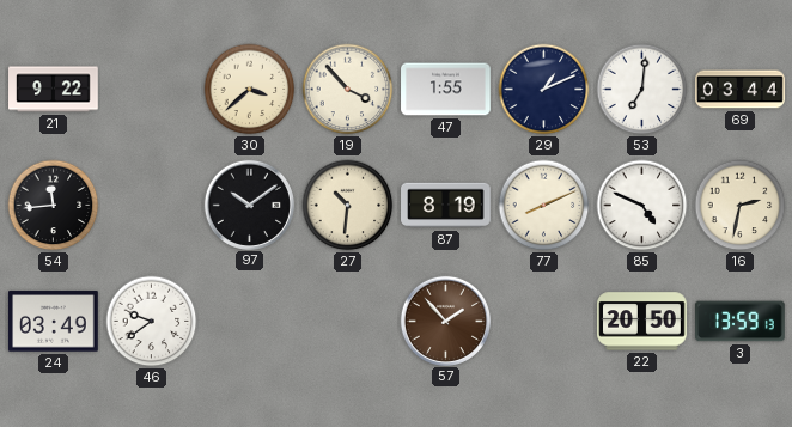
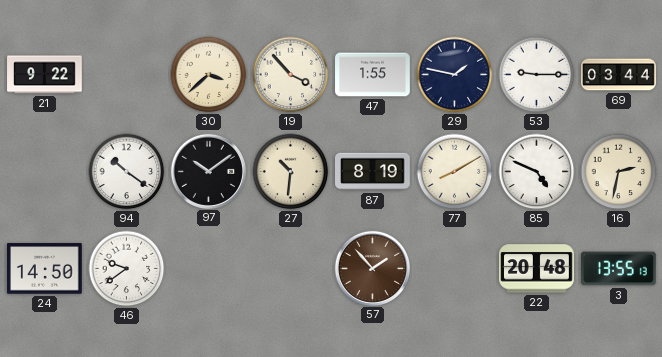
29: 1:11 -> 1:47 (455, 75)
53: 7:01 -> 9:15 (537, 75)
54: 11:44 -> none (54, 206)
94: none -> 10:21 (127, 172)
77: 8:11 -> 8:10 (455, 172)
24: 03:49 -> 14:50 (45, 269)
22: 20:50 -> 20:48 (537, 269)
3: 13:59 -> 13:55 (619, 269)
